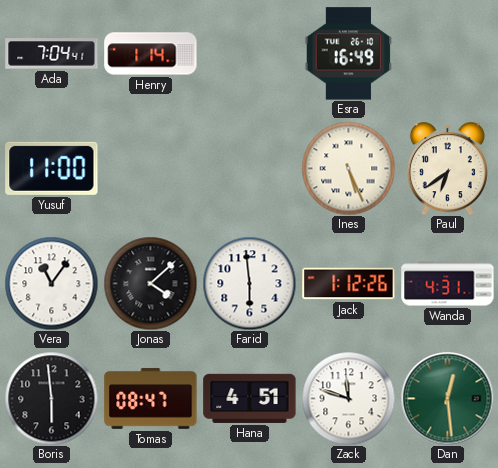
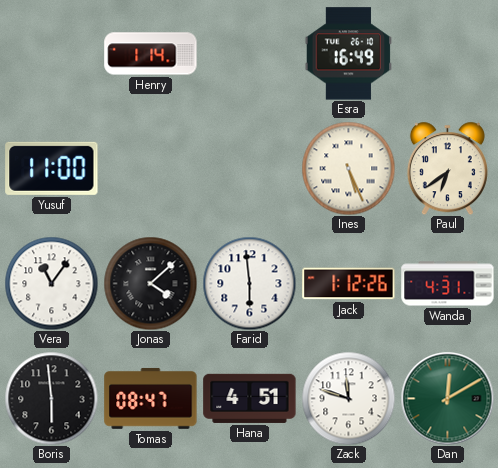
Ada: 7:04 -> none (52, 54)
Dan: 12:29 -> 12:10 (447, 398)
